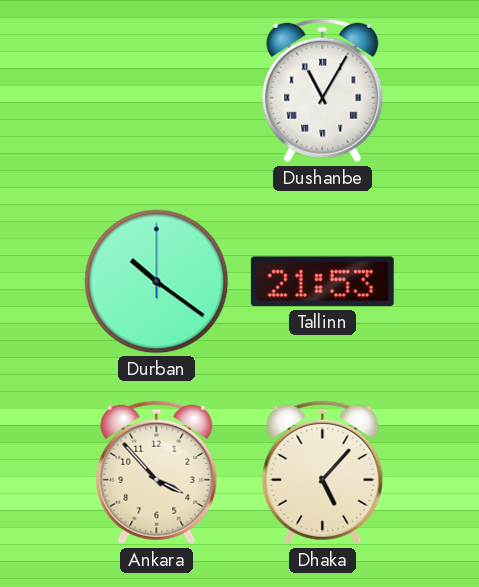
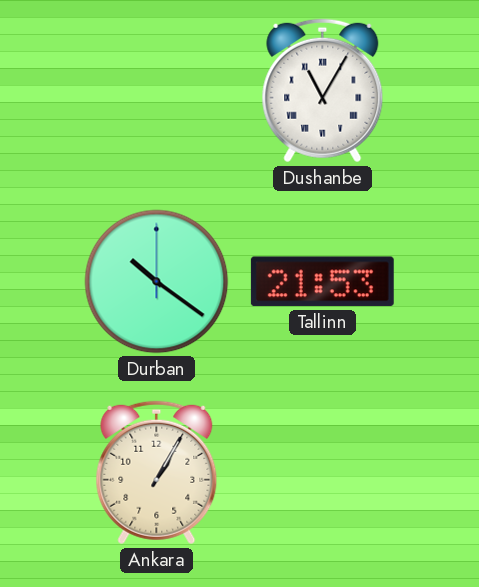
Ankara: 3:53 -> 1:05 (157, 473)
Dhaka: 5:07 -> none (323, 473)
